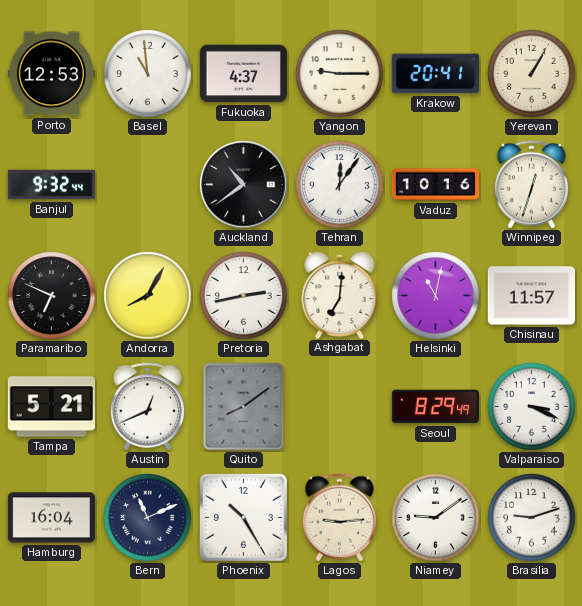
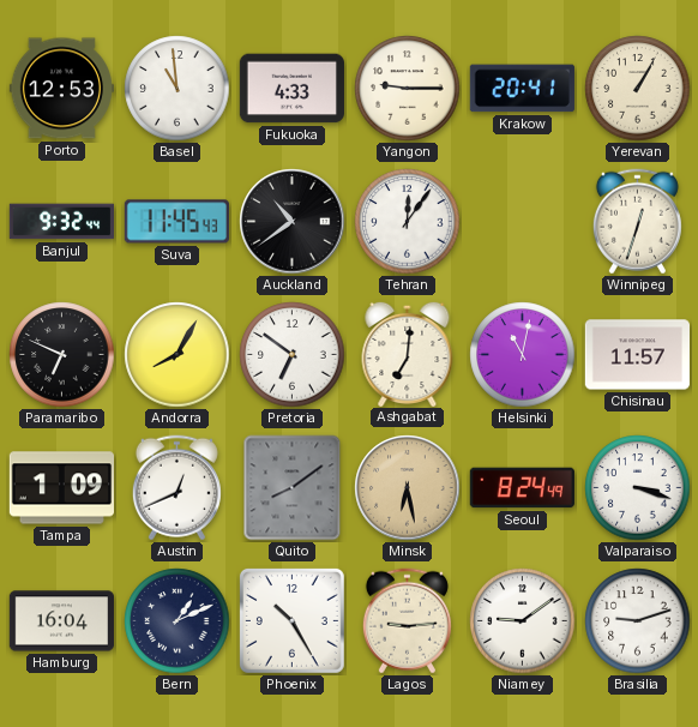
Fukuoka: 4:37 -> 4:33 (291, 89)
Suva: none -> 11:45 (176, 222)
Vaduz: 10:16 -> none (435, 185)
Pretoria: 2:43 -> 6:51 (293, 355)
Tampa: 5:21 -> 1:09 (61, 488)
Minsk: none -> 6:28 (408, 488)
Seoul: 8:29 -> 8:24 (522, 488)
Valparaiso: 3:19 -> 3:18 (638, 488)
Bern: 11:11 -> 1:11 (177, 621)
